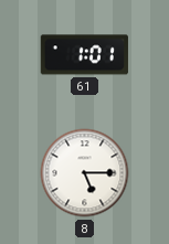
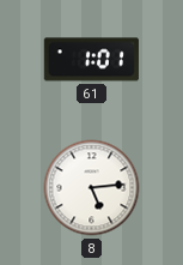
8: 5:15 -> 5:14 (92, 188)
